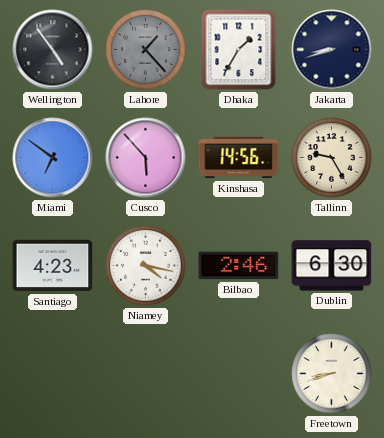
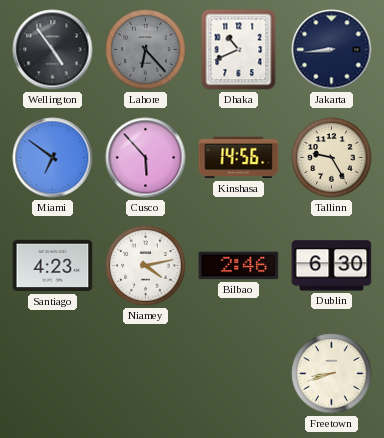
Lahore: 1:23 -> 6:23 (146, 50)
Dhaka: 1:35 -> 10:41 (239, 50)
Jakarta: 8:42 -> 8:44 (332, 50)
Niamey: 4:17 -> 4:13 (146, 266)
